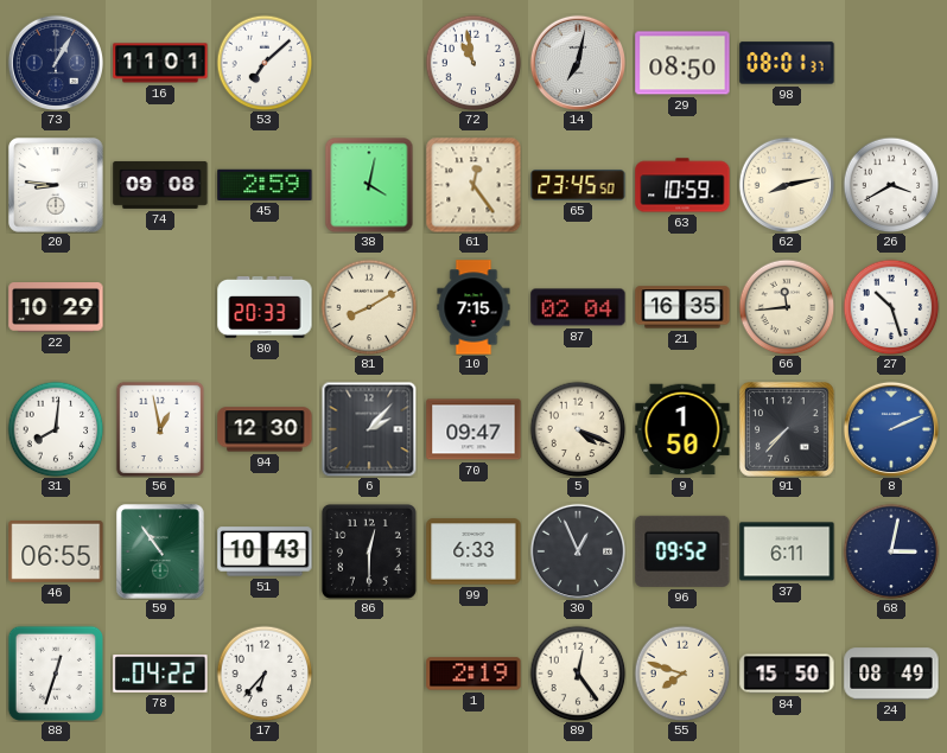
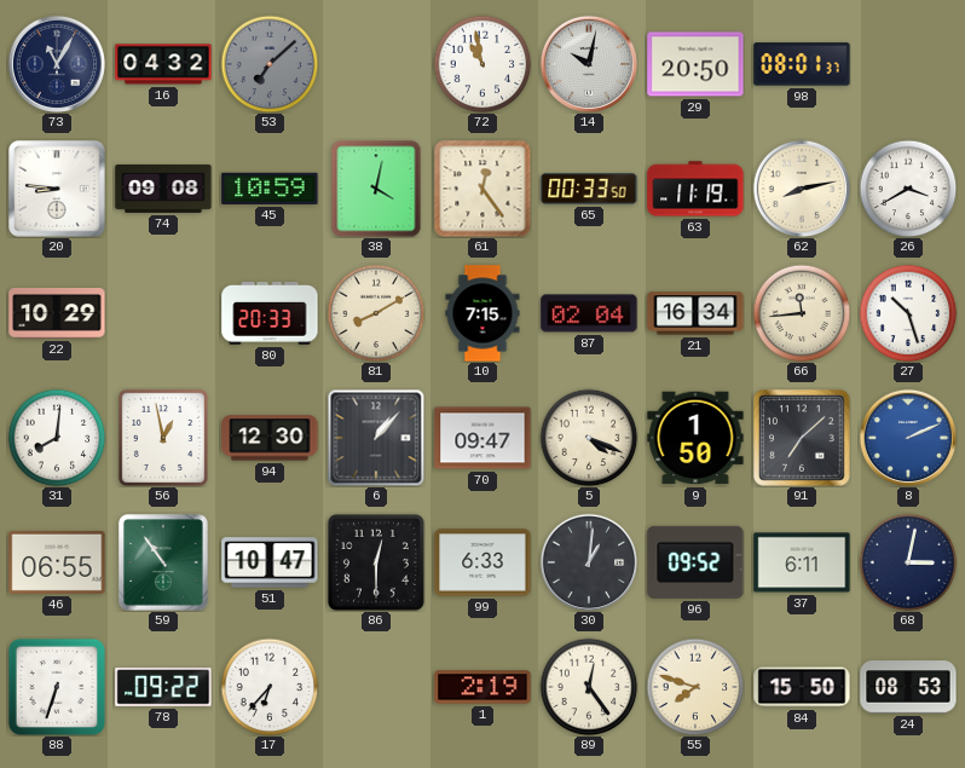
73: 1:05 -> 11:05 (56, 63)
16: 11:01 -> 04:32 (163, 64)
53 dial: white -> grey (270, 64)
14: 7:02 -> 10:02 (588, 63)
29: 08:50 -> 20:50 (695, 64)
45: 2:59 -> 10:59 (270, 189)
65: 23:45 -> 00:33 (589, 189)
63: 10:59 -> 11:19 (695, 189)
21: 16:35 -> 16:34 (695, 313)
6: 2:07 -> 1:07 (376, 438)
91: 7:37 -> 7:08 (802, 438)
51: 10:43 -> 10:47 (270, 562)
30: 12:56 -> 1:01 (588, 561)
88: 12:33 -> 6:33 (56, 686)
78: 04:22 -> 09:22 (163, 687)
24: 08:49 -> 08:53 (908, 687)
